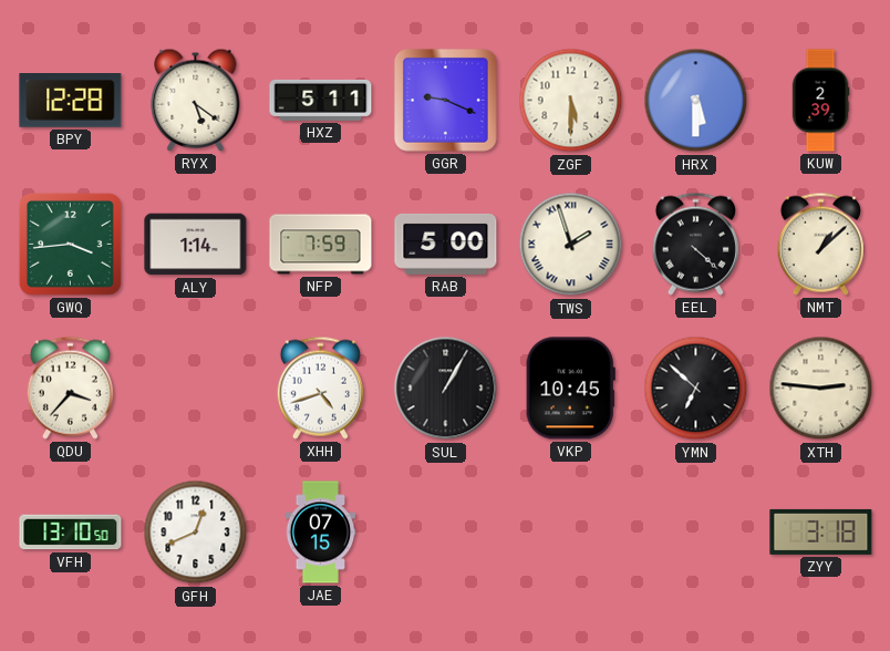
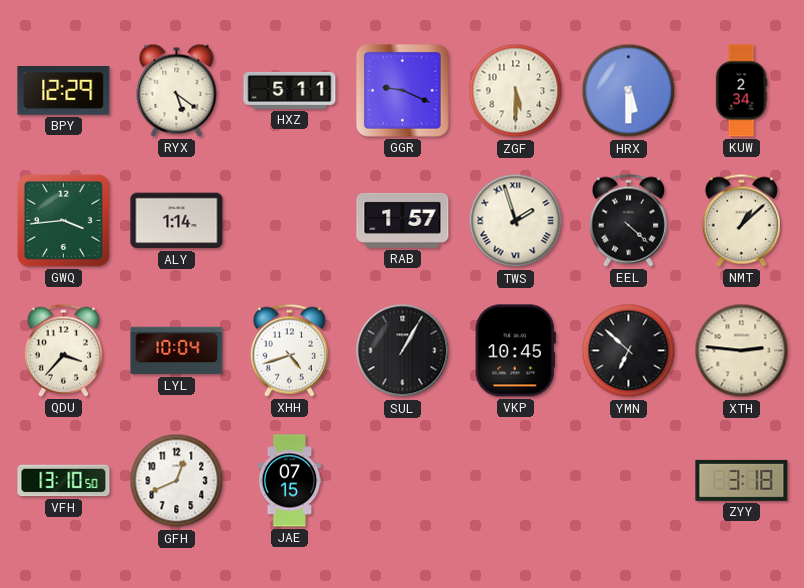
BPY: 12:28 -> 12:29 (64, 91)
KUW: 2:39 -> 2:34 (741, 91)
NFP: 7:59 -> none (321, 245)
RAB: 5:00 -> 1:57 (403, 220)
LYL: none -> 10:04 (177, 351)
